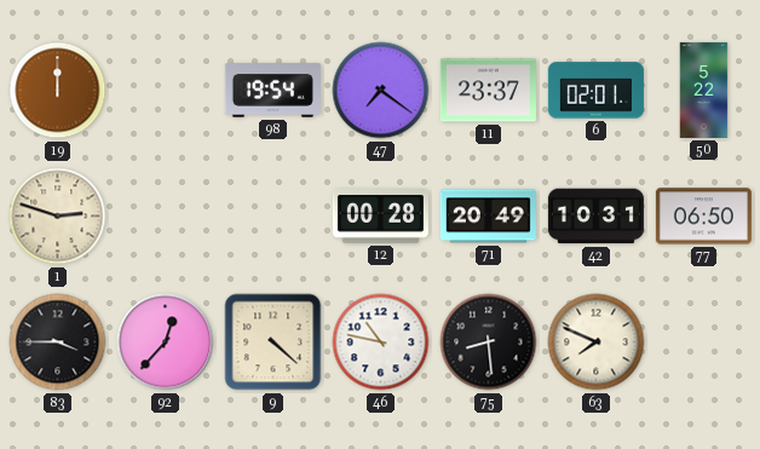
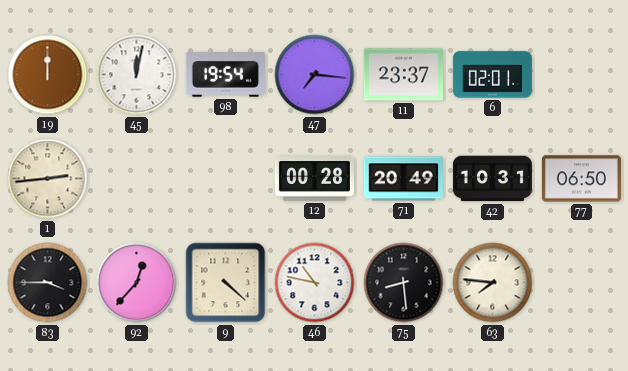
45: none -> 12:02 (137, 75)
47: 7:21 -> 7:16 (315, 75)
50: 5:22 -> none (704, 90)
1: 2:48 -> 2:44 (48, 179)
63: 7:49 -> 7:46 (493, 283)
